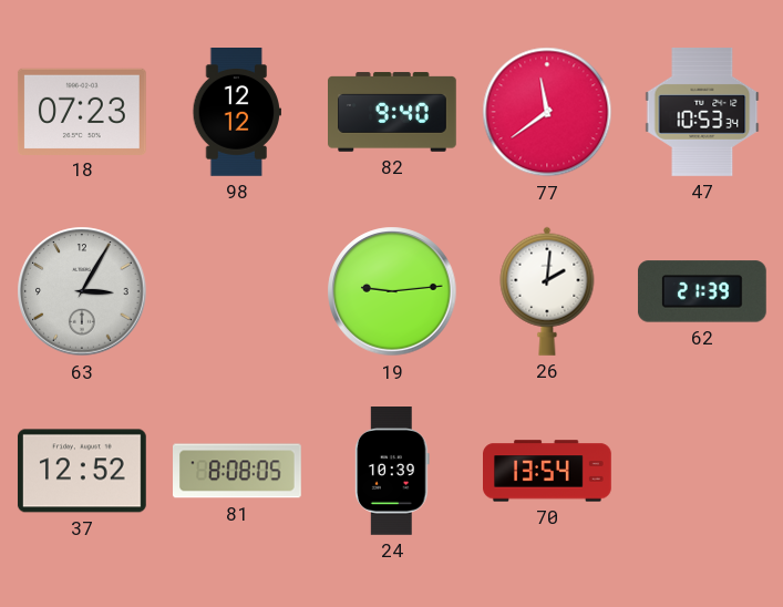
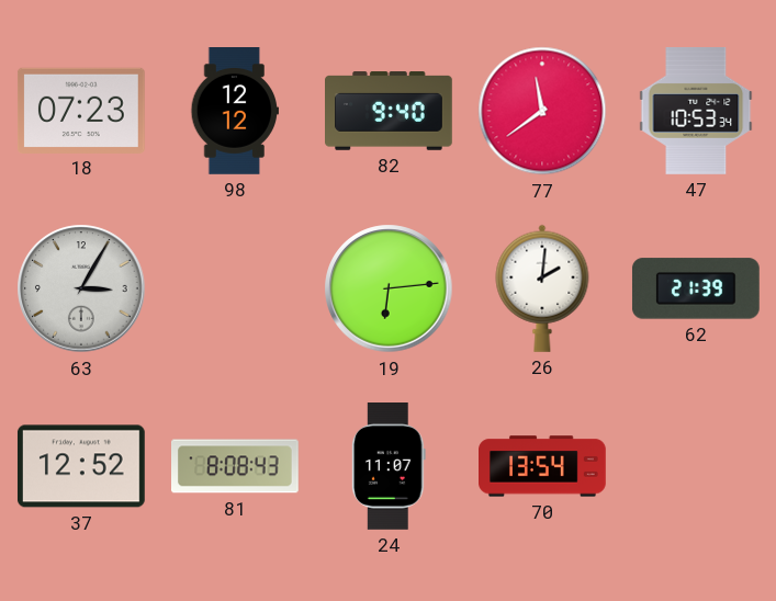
19: 9:14 -> 6:14 (389, 288)
81: 8:08:05 -> 8:08:43 (236, 466)
24: 10:39 -> 11:07 (389, 467)
